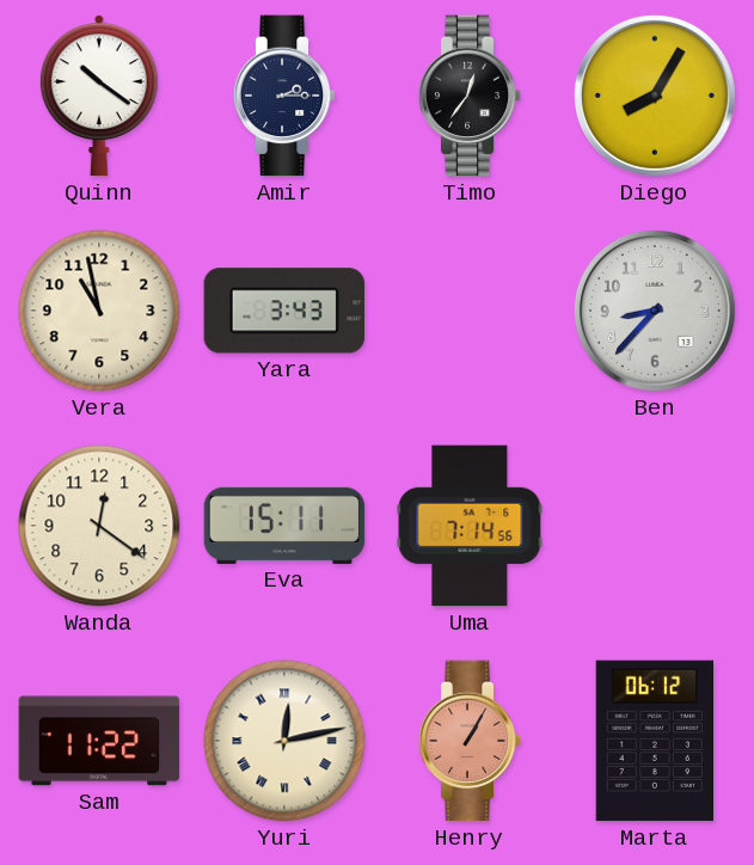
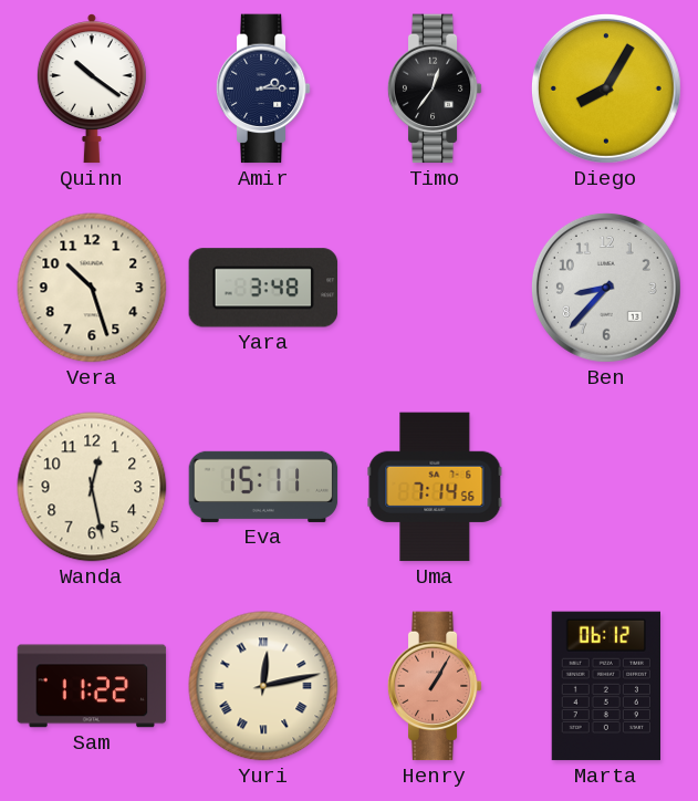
Vera: 10:58 -> 10:27 (92, 288)
Yara: 3:43 -> 3:48 (263, 288)
Wanda: 12:21 -> 12:28 (92, 487)
